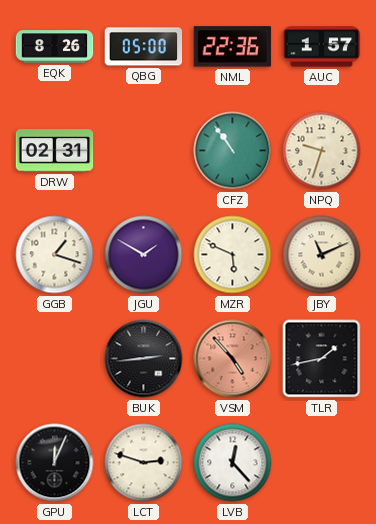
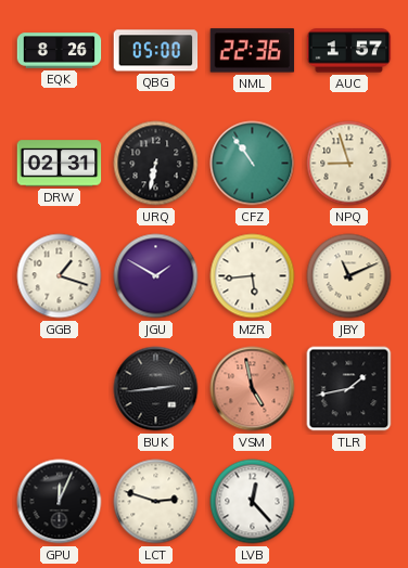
URQ: none -> 6:32 (156, 164)
NPQ: 9:33 -> 8:57 (349, 164)
MZR: 5:49 -> 5:44 (253, 276)
VSM: 4:53 -> 4:58 (253, 389)
